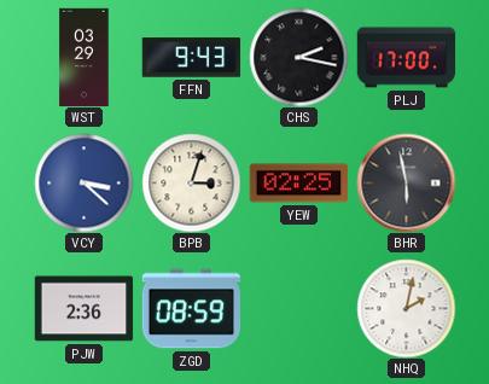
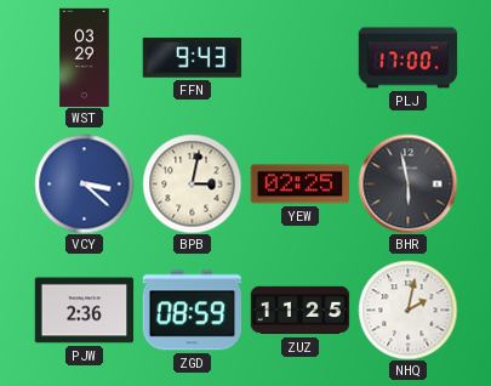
CHS: 2:17 -> none (298, 57)
BPB: 3:03 -> 3:02 (192, 183)
ZUZ: none -> 11:25 (299, 311)
